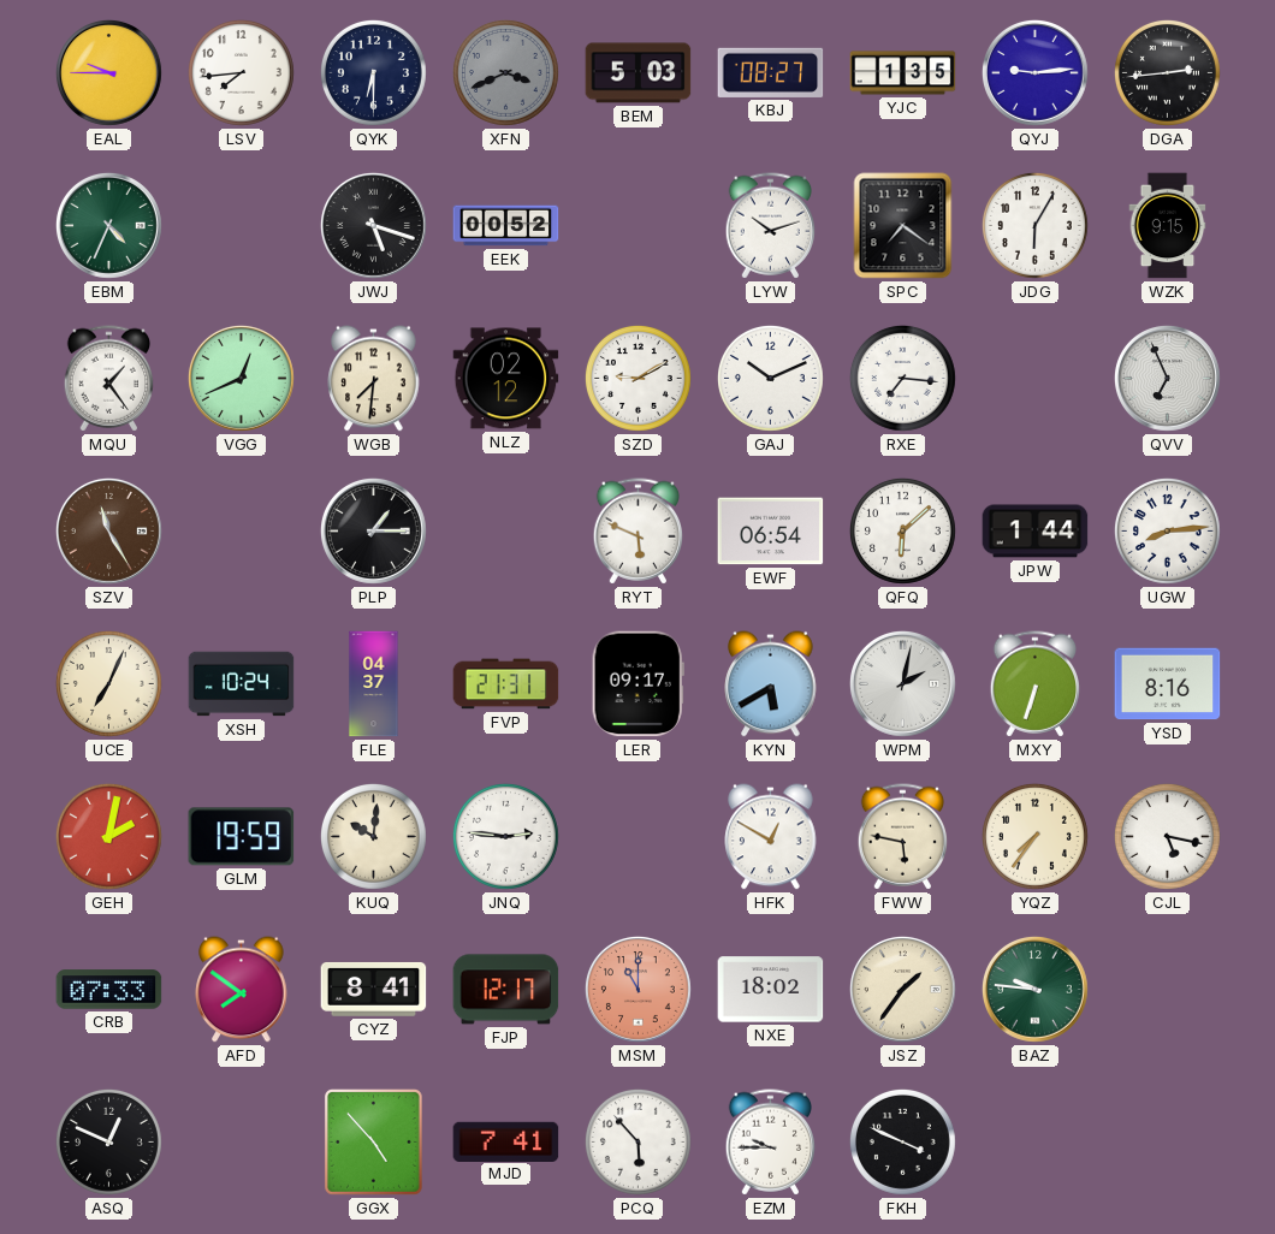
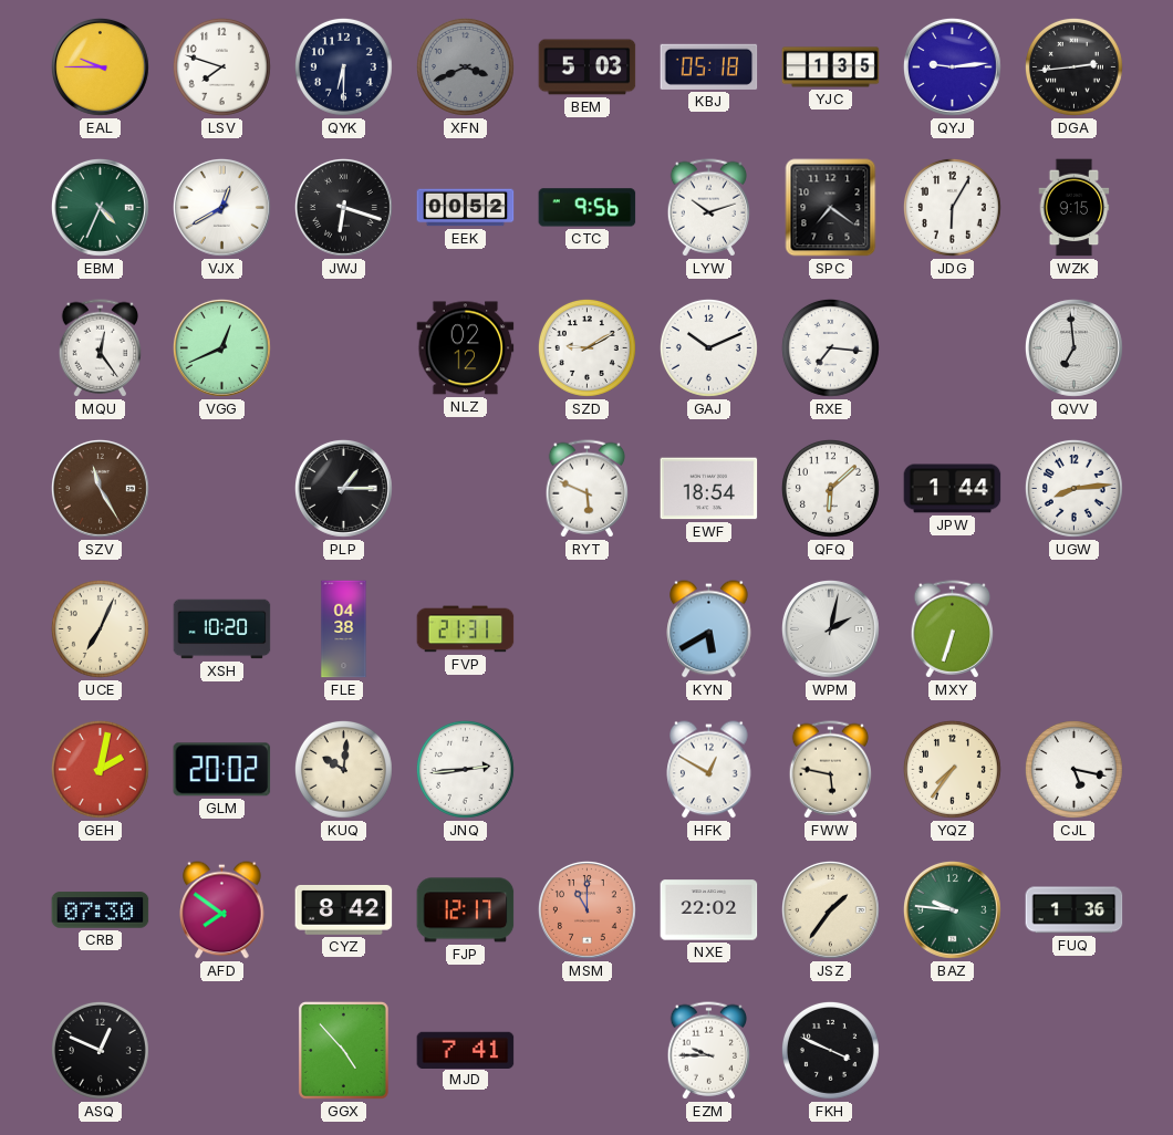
LSV: 7:44 -> 7:48 (221, 66)
KBJ: 08:27 -> 05:18 (709, 66)
VJX: none -> 12:40 (221, 207)
JWJ: 5:18 -> 6:18 (343, 207)
CTC: none -> 9:56 (588, 208)
MQU: 1:24 -> 12:24 (101, 348)
WGB: 7:31 -> none (374, 379)
QVV: 6:56 -> 6:59 (1073, 347)
EWF: 06:54 -> 18:54 (709, 489)
XSH: 10:24 -> 10:20 (222, 629)
FLE: 04:37 -> 04:38 (344, 629)
LER: 09:17 -> none (637, 684)
YSD: 8:16 -> none (1168, 684)
GLM: 19:59 -> 20:02 (222, 770)
JNQ: 2:46 -> 2:44 (465, 769)
CRB: 07:33 -> 07:30 (101, 910)
CYZ: 8:41 -> 8:42 (344, 909)
NXE: 18:02 -> 22:02 (709, 910)
FUQ: none -> 1:36 (1075, 910)
PCQ: 5:53 -> none (637, 1141)
